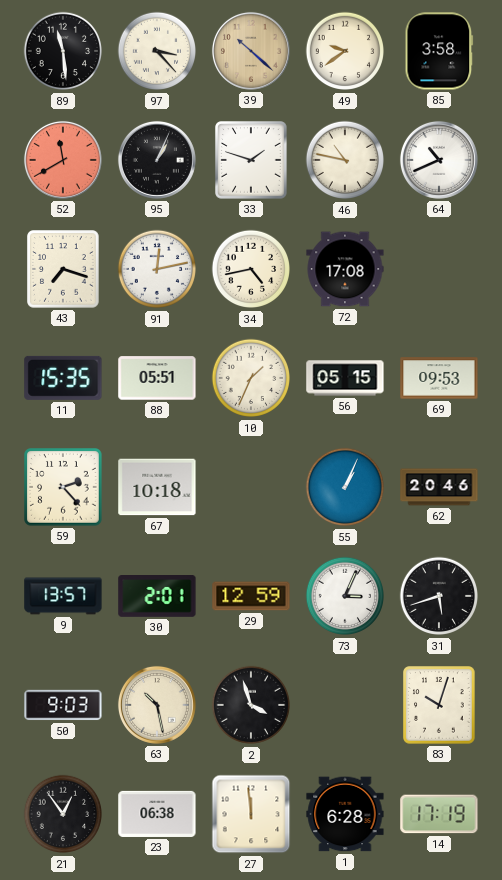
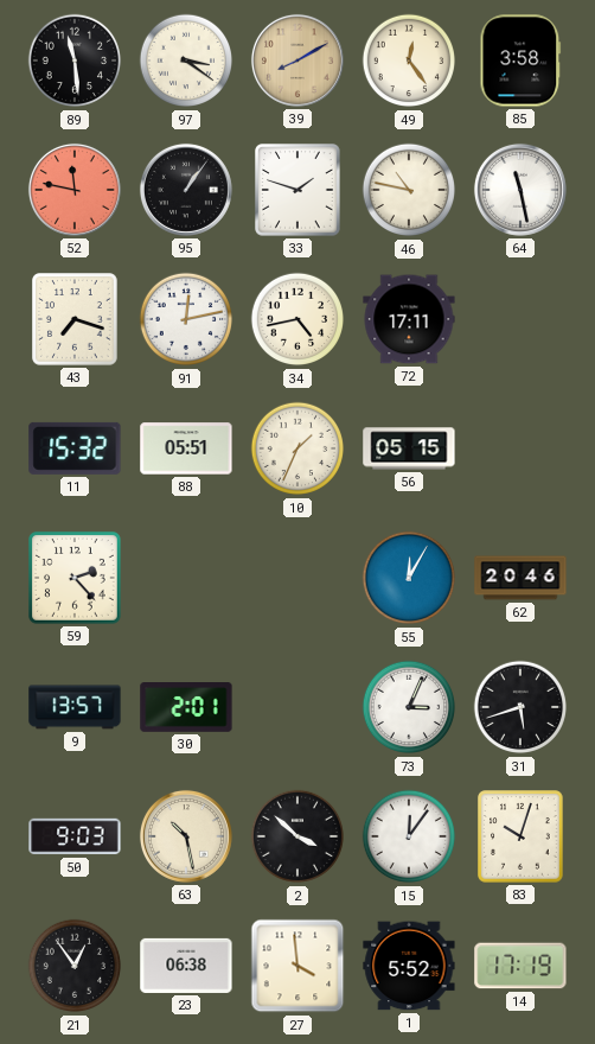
97: 3:23 -> 3:21 (186, 61)
39: 10:22 -> 8:10 (297, 61)
49: 9:39 -> 12:24 (409, 61)
52: 11:40 -> 11:47 (75, 190)
95: 1:04 -> 1:06 (186, 190)
64: 10:41 -> 11:28 (520, 190)
72: 17:08 -> 17:11 (409, 319)
11: 15:35 -> 15:32 (75, 448)
69: 09:53 -> none (439, 378)
67: 10:18 -> none (157, 487)
55: 1:04 -> 12:05 (409, 578)
29: 12:59 -> none (251, 596)
2: 3:57 -> 3:52 (297, 836)
15: none -> 12:06 (409, 836)
27: 11:59 -> 3:59 (297, 966)
1: 6:28 -> 5:52 (409, 966)
